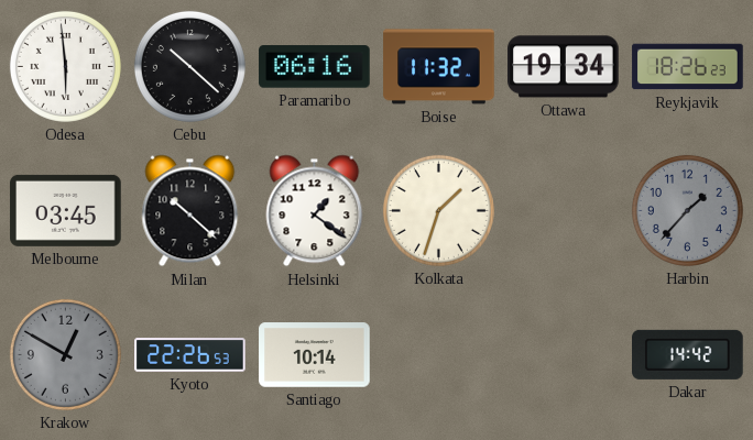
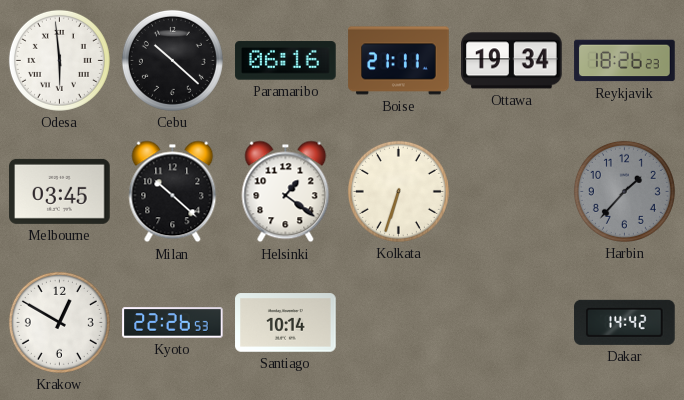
Boise: 11:32 -> 21:11 (399, 61)
Kolkata: 1:33 -> 6:33 (398, 191)
Krakow dial: grey -> white (59, 322)
